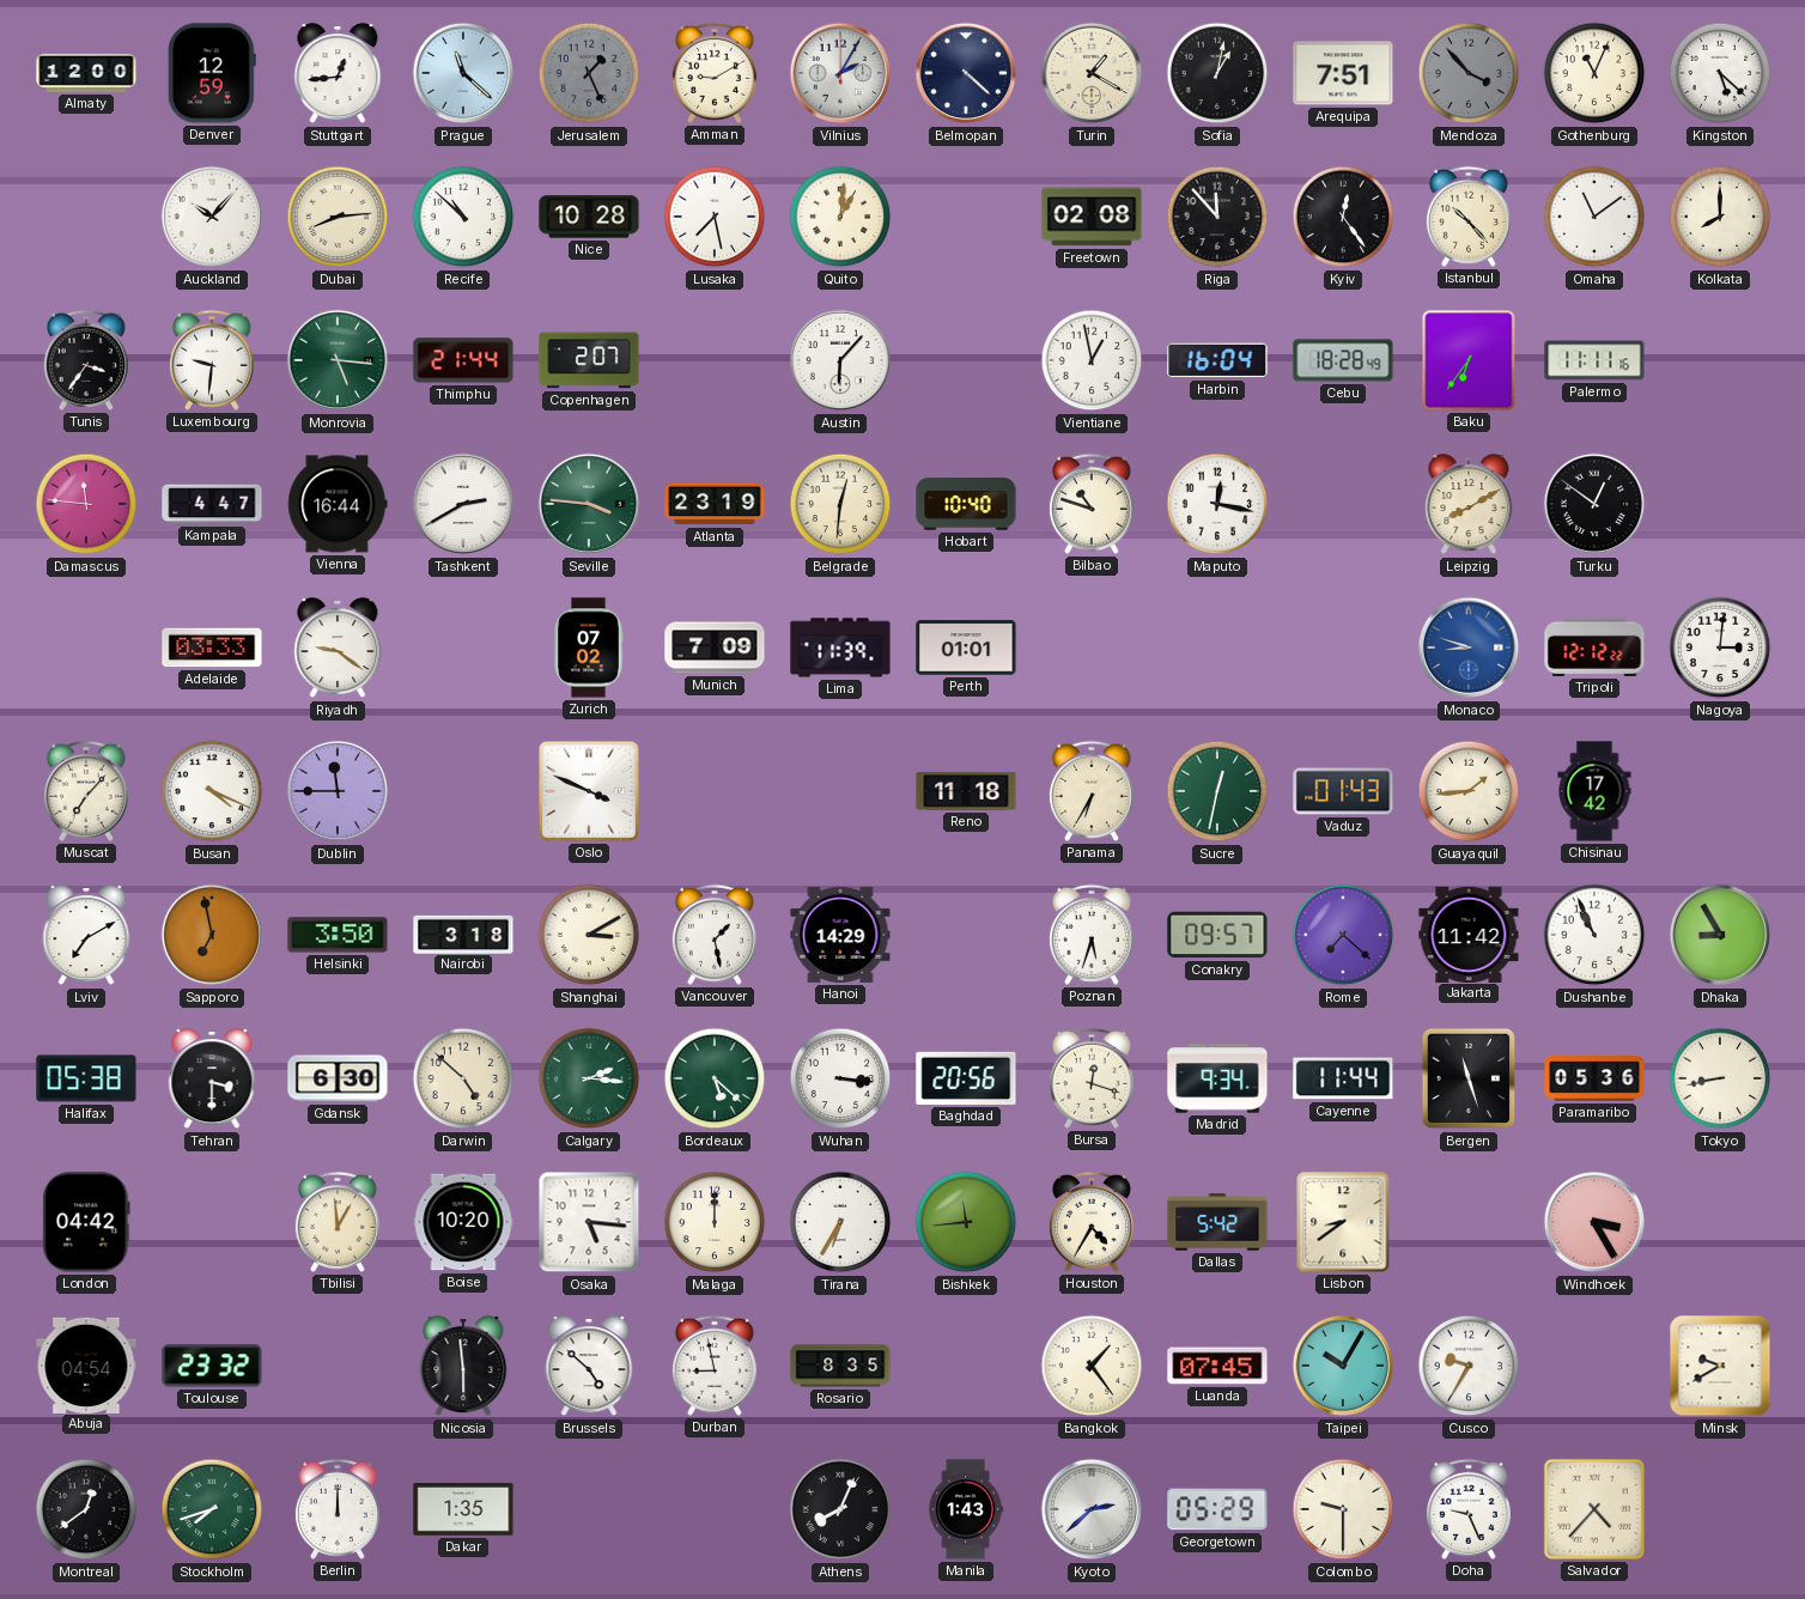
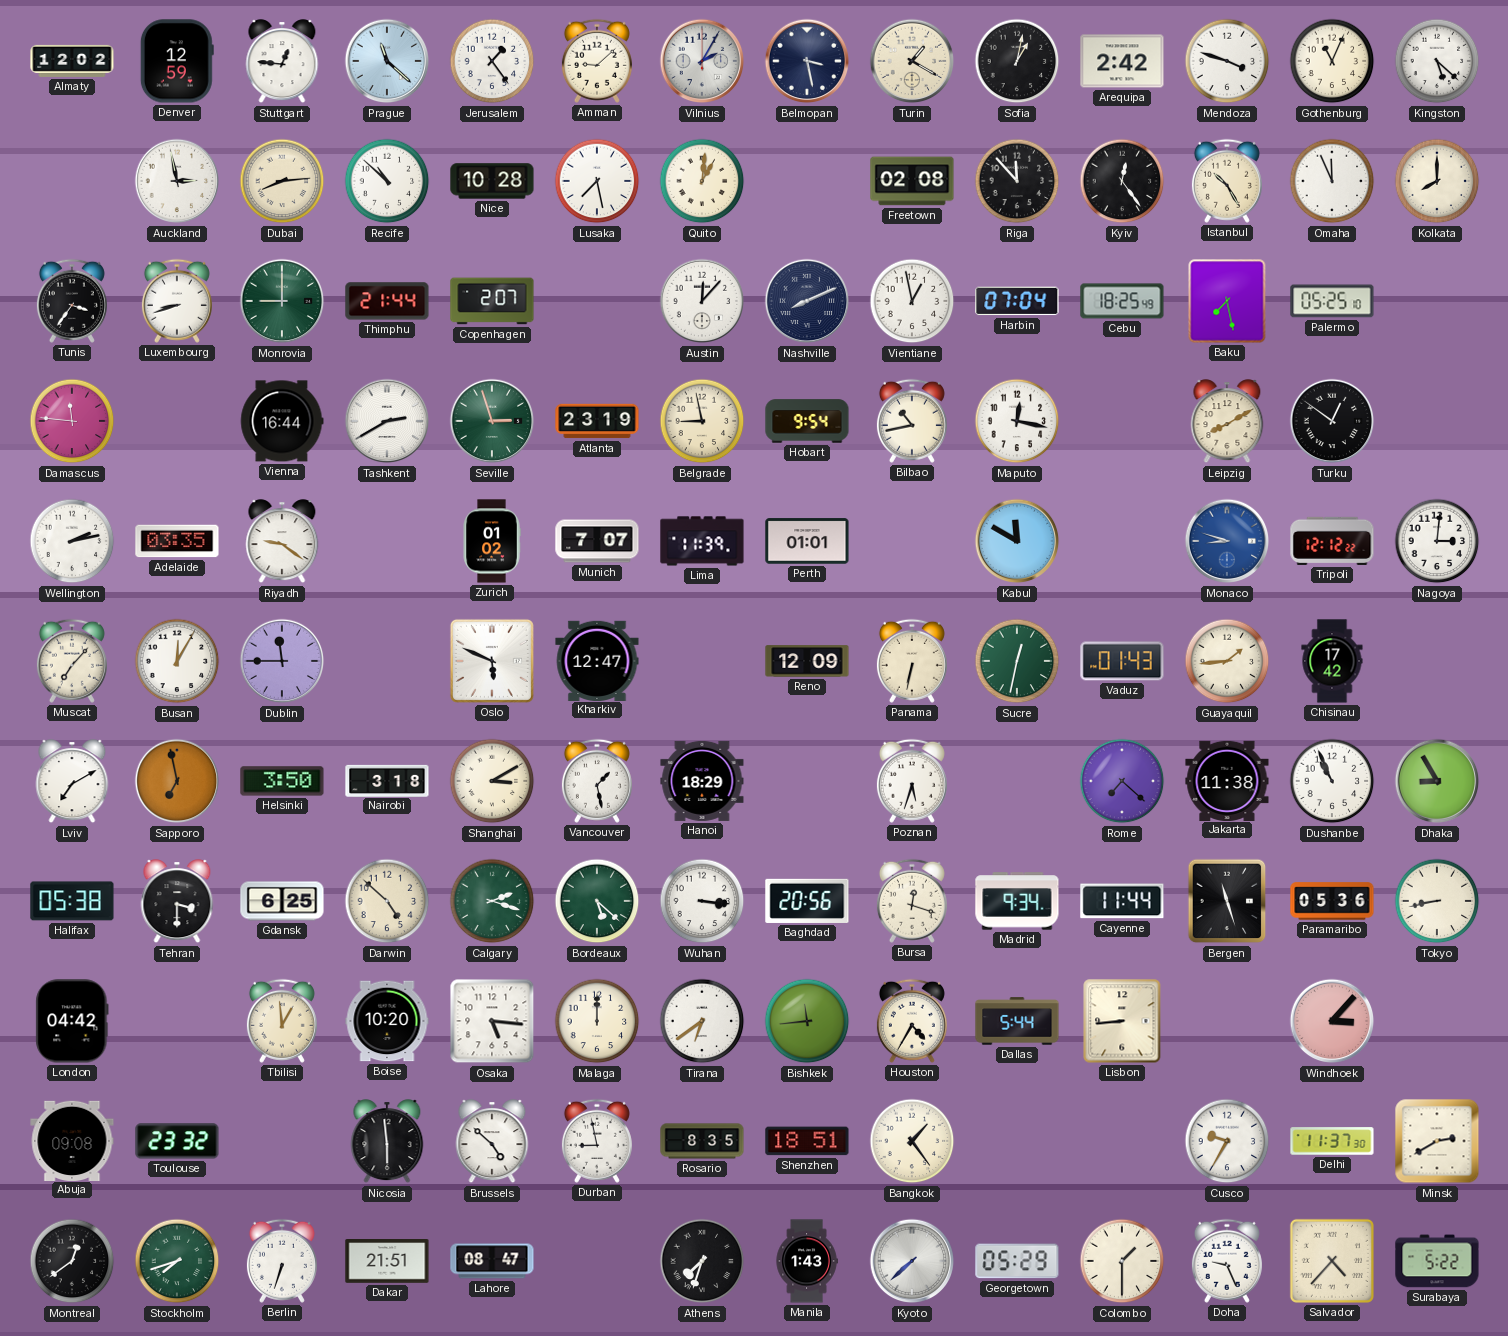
Almaty: 12:00 -> 12:02 (72, 61)
Stuttgart: 12:44 -> 12:46 (282, 62)
Jerusalem: 1:26 -> 1:24 (492, 61)
Jerusalem dial: grey -> white (492, 61)
Amman: 9:10 -> 9:08 (597, 61)
Belmopan: 4:22 -> 3:28 (807, 61)
Arequipa: 7:51 -> 2:42 (1122, 61)
Mendoza: 3:53 -> 3:48 (1227, 61)
Mendoza dial: grey -> white (1227, 61)
Auckland: 10:07 -> 2:58 (177, 181)
Istanbul: 10:23 -> 10:25 (1227, 181)
Omaha: 11:09 -> 11:56 (1332, 181)
Luxembourg: 9:31 -> 8:42 (177, 301)
Monrovia: 5:16 -> 9:00 (282, 301)
Austin: 6:07 -> 12:07 (702, 301)
Nashville: none -> 8:11 (807, 301)
Harbin: 16:04 -> 07:04 (1017, 301)
Cebu: 18:28 -> 18:25 (1122, 301)
Baku: 6:36 -> 7:28 (1227, 301)
Palermo: 11:11 -> 05:25 (1332, 301)
Kampala: 4:47 -> none (212, 504)
Seville: 3:46 -> 2:57 (492, 421)
Belgrade: 12:31 -> 8:58 (702, 421)
Hobart: 10:40 -> 9:54 (807, 421)
Bilbao: 10:48 -> 10:43 (912, 421)
Wellington: none -> 2:13 (72, 541)
Adelaide: 03:33 -> 03:35 (177, 541)
Zurich: 07:02 -> 01:02 (492, 541)
Munich: 7:09 -> 7:07 (597, 541)
Kabul: none -> 11:50 (1017, 541)
Busan: 4:19 -> 12:05 (177, 661)
Oslo: 3:49 -> 5:49 (492, 661)
Kharkiv: none -> 12:47 (597, 660)
Reno: 11:18 -> 12:09 (807, 661)
Panama: 6:35 -> 6:32 (912, 661)
Hanoi: 14:29 -> 18:29 (702, 781)
Conakry: 09:57 -> none (1217, 935)
Jakarta: 11:42 -> 11:38 (1227, 780)
Gdansk: 6:30 -> 6:25 (282, 901)
Calgary: 2:16 -> 2:18 (492, 901)
Tirana: 6:35 -> 6:39 (702, 1021)
Dallas: 5:42 -> 5:44 (1017, 1021)
Lisbon: 8:39 -> 8:44 (1122, 1021)
Windhoek: 3:25 -> 3:07 (1332, 1021)
Abuja: 04:54 -> 09:08 (72, 1140)
Shenzhen: none -> 18:51 (807, 1141)
Luanda: 07:45 -> none (1217, 1366)
Taipei: 10:05 -> none (1343, 1366)
Delhi: none -> 11:37 (1332, 1141)
Minsk: 9:40 -> 2:40 (1437, 1141)
Berlin: 12:00 -> 6:33 (282, 1261)
Dakar: 1:35 -> 21:51 (387, 1261)
Lahore: none -> 08:47 (492, 1261)
Athens: 8:04 -> 7:33 (702, 1261)
Kyoto: 2:38 -> 7:38 (912, 1261)
Colombo: 9:30 -> 1:30 (1122, 1261)
Surabaya: none -> 5:22 (1437, 1261)
